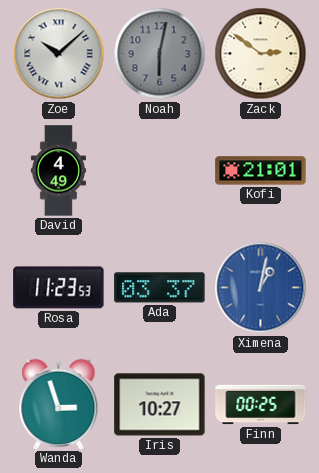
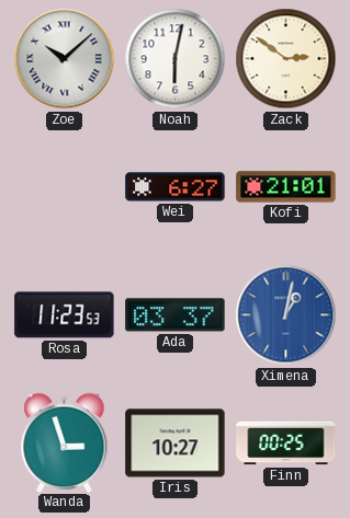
Noah dial: grey -> white (176, 59)
David: 4:49 -> none (58, 171)
Wei: none -> 6:27 (176, 187)
